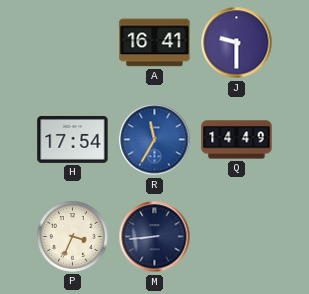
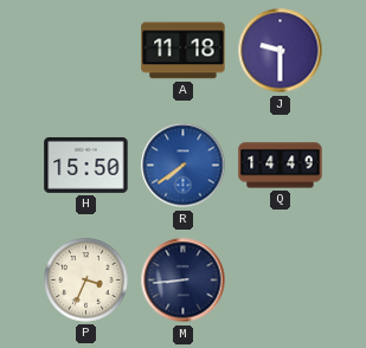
A: 16:41 -> 11:18 (184, 51)
H: 17:54 -> 15:50 (86, 165)
R: 11:35 -> 7:39 (184, 166)
